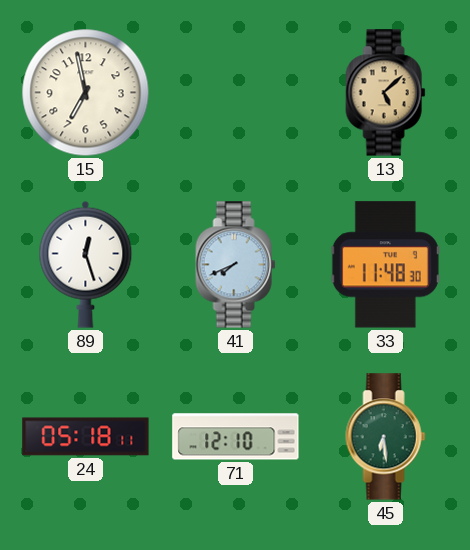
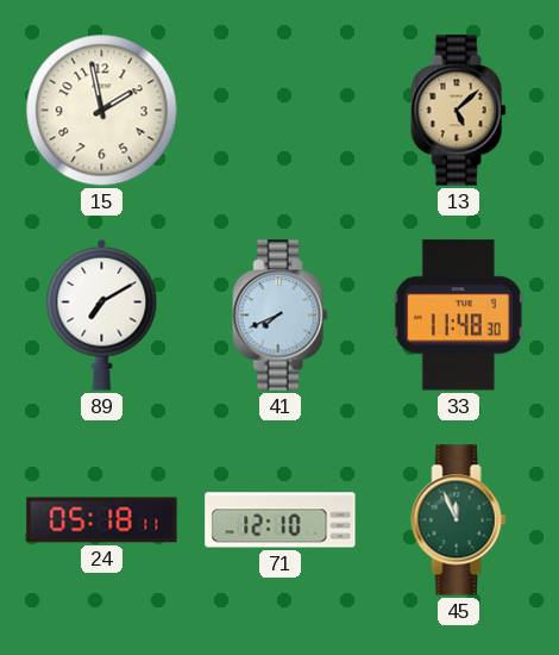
15: 6:58 -> 1:58 (102, 111)
89: 12:27 -> 7:10 (102, 314)
45: 6:29 -> 11:56 (459, 520)
